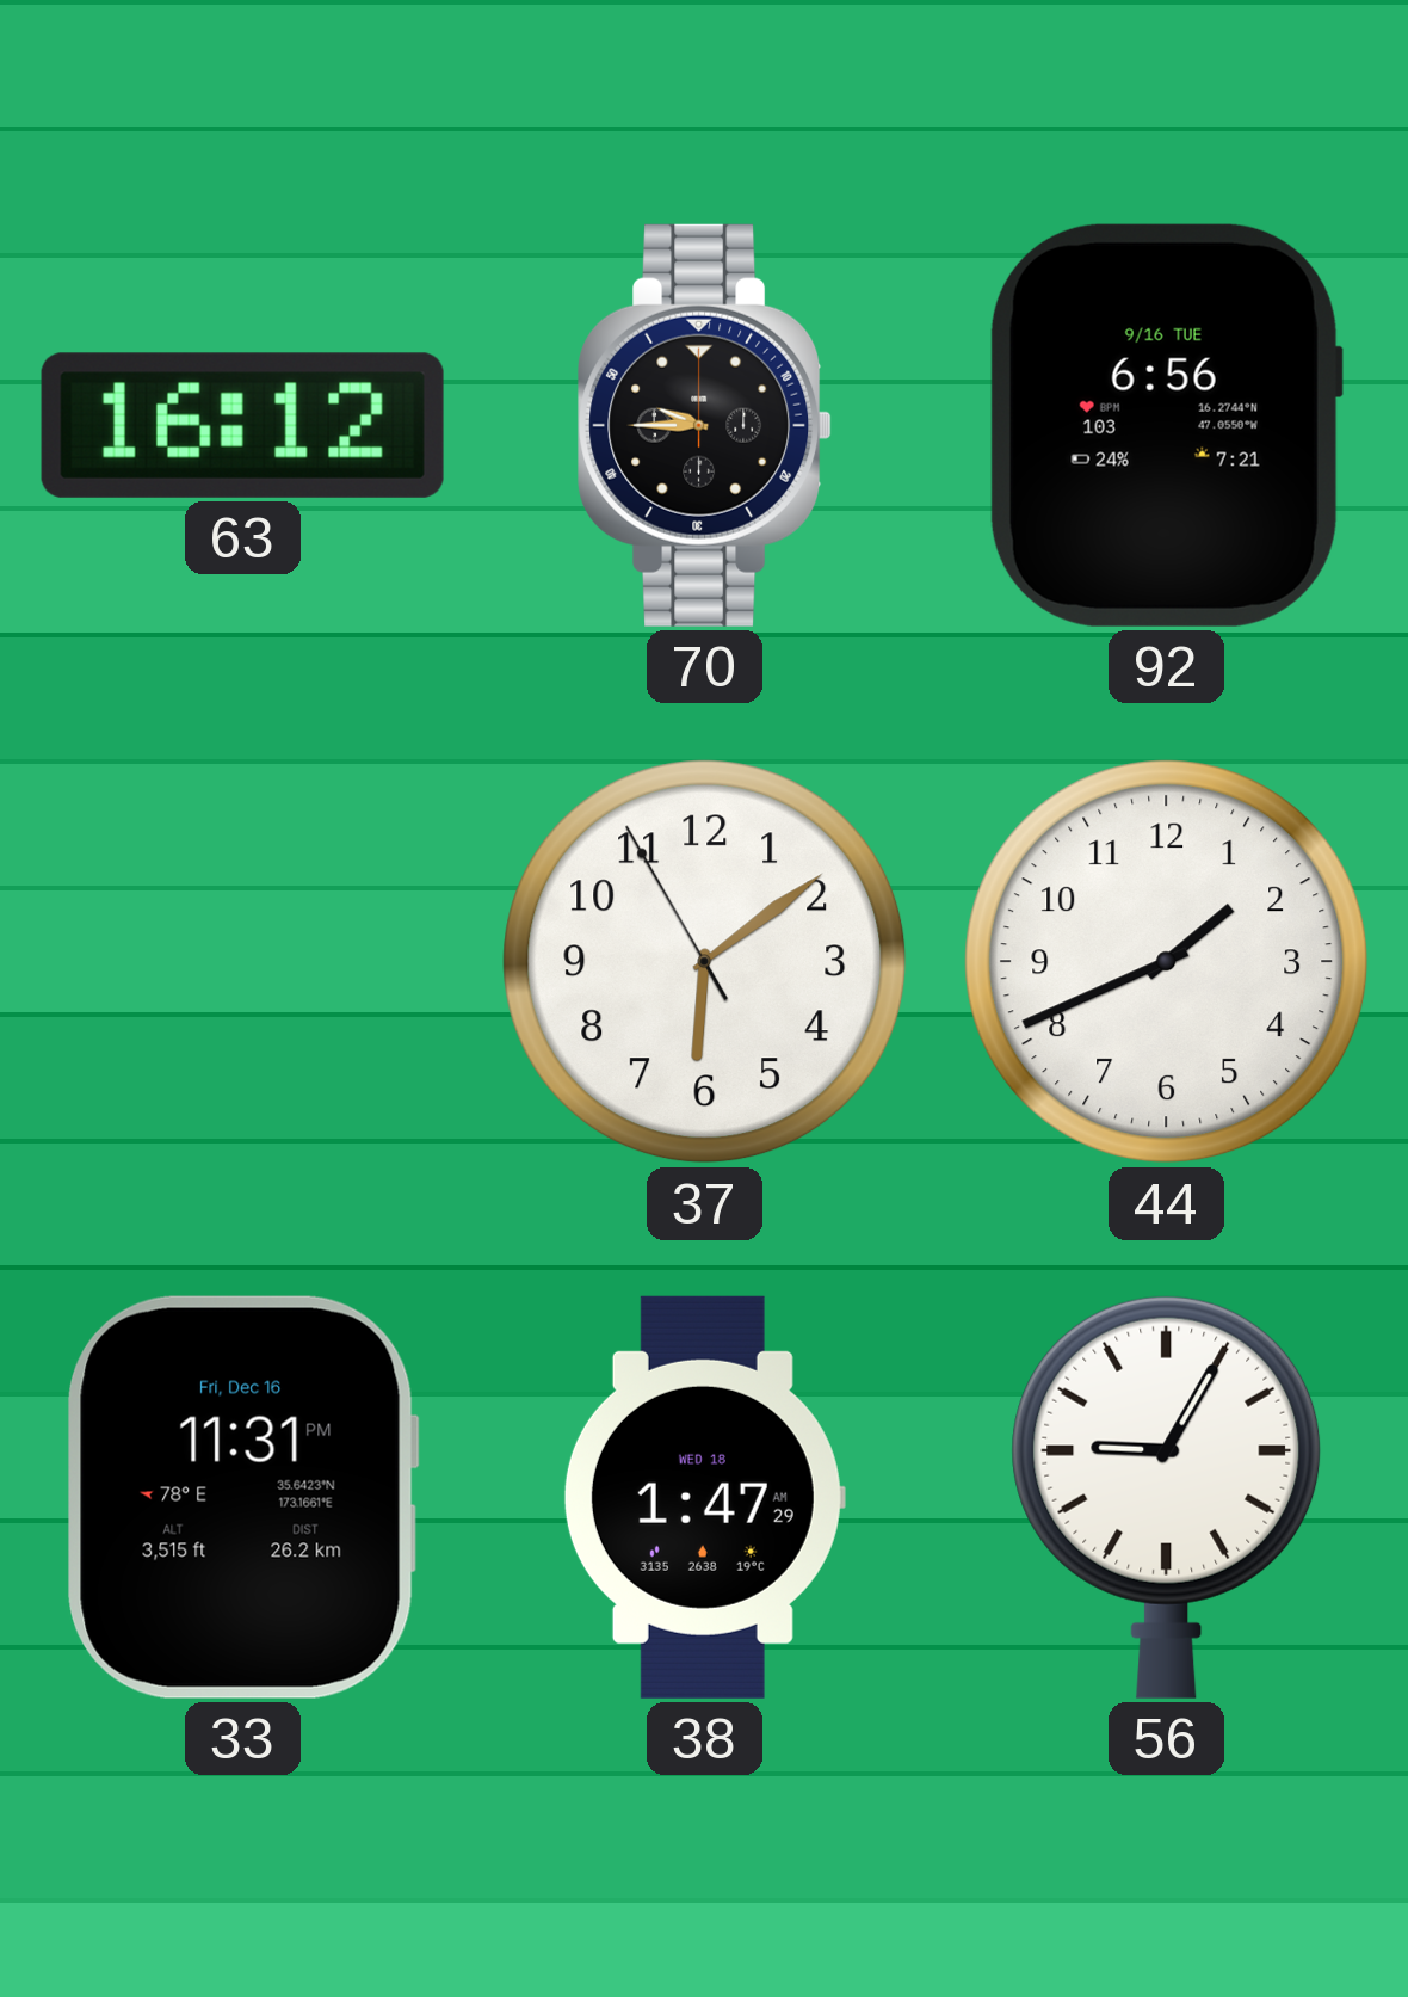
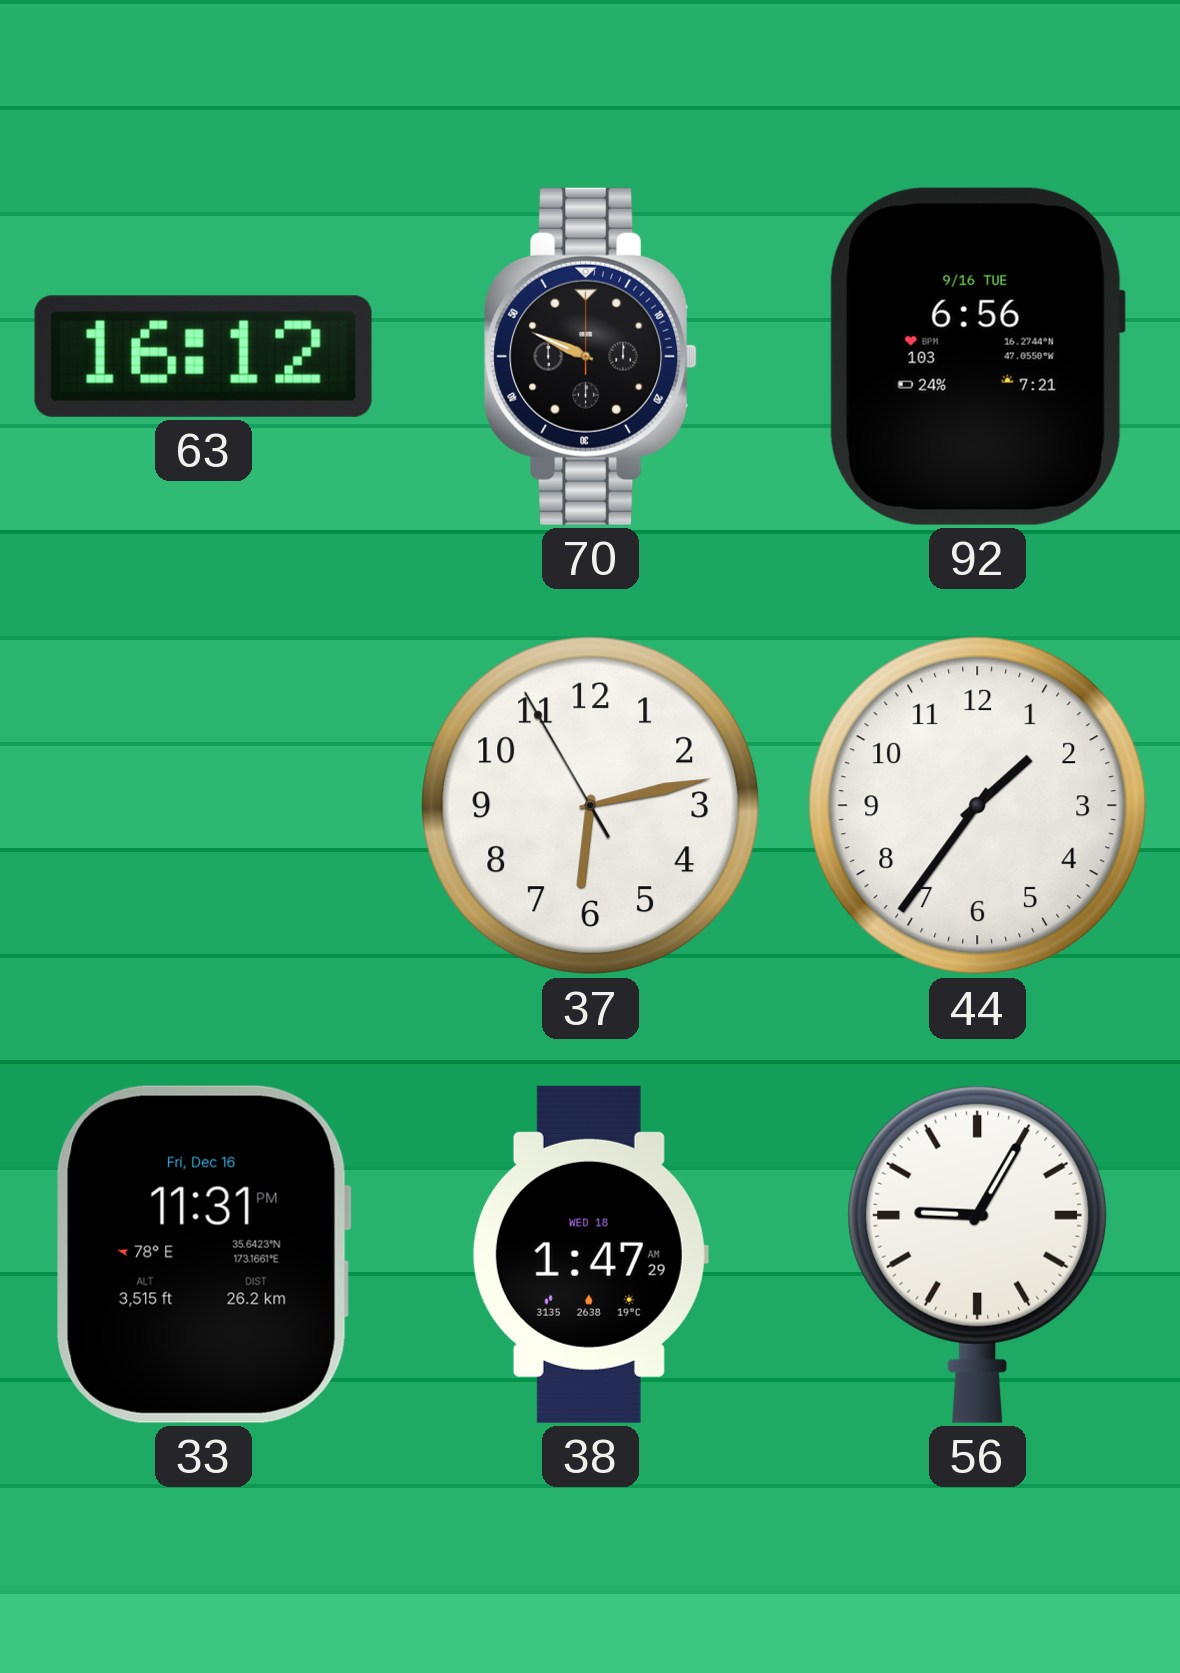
70: 9:45 -> 9:49 (591, 356)
37: 6:08 -> 6:12 (591, 806)
44: 1:41 -> 1:36 (978, 806)
